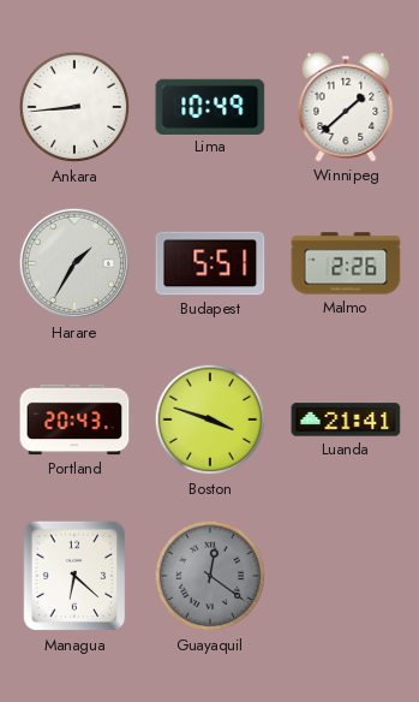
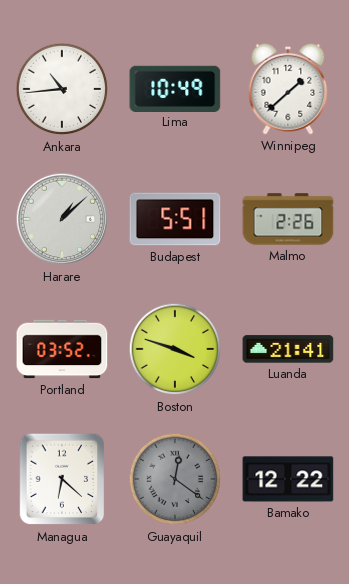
Ankara: 8:44 -> 10:44 (62, 89)
Harare: 1:35 -> 1:08 (62, 219)
Portland: 20:43 -> 03:52 (62, 349)
Bamako: none -> 12:22 (288, 479)
